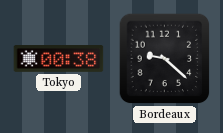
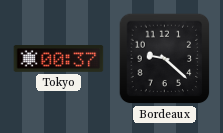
Tokyo: 00:38 -> 00:37 (59, 59)
